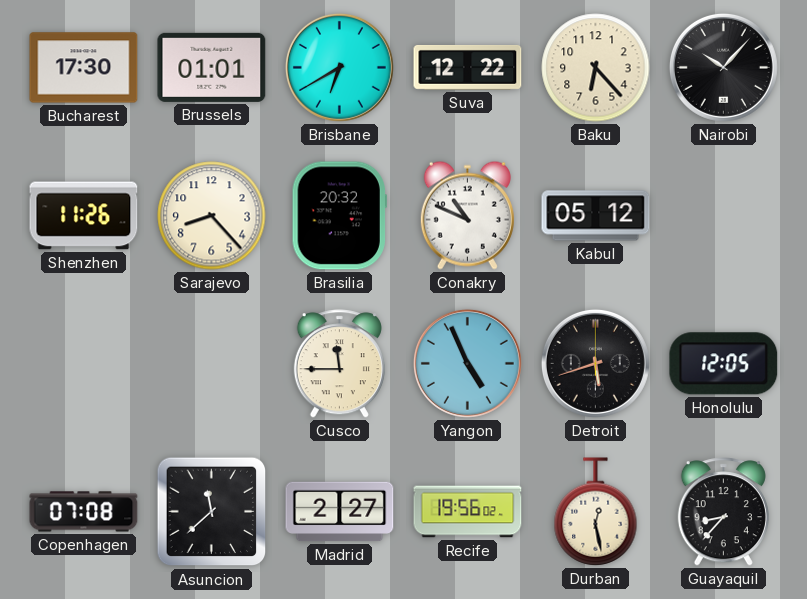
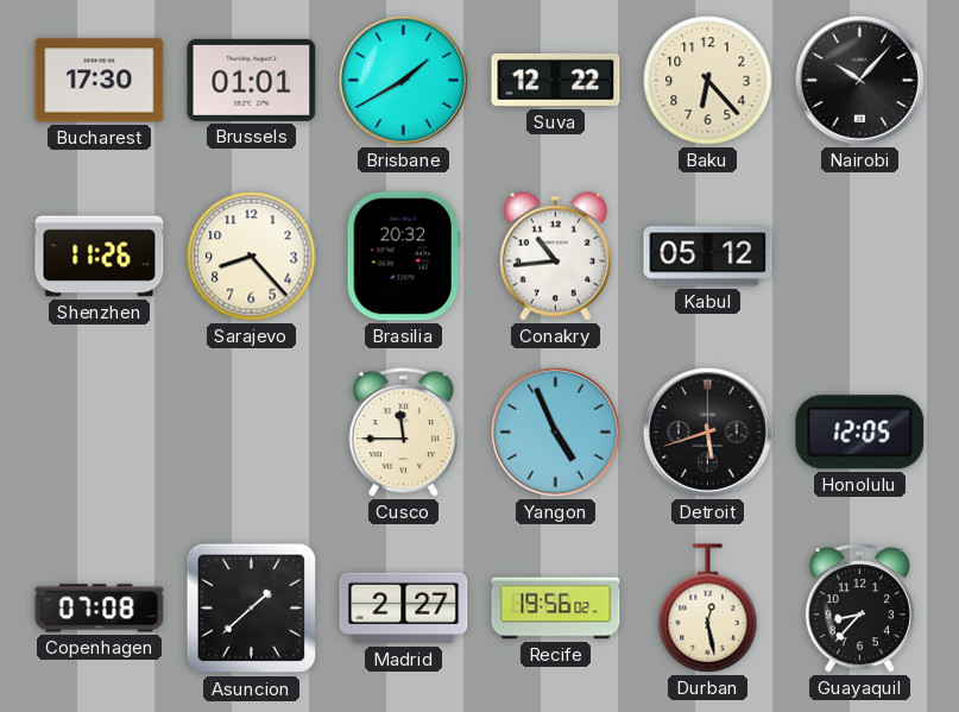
Brisbane: 6:40 -> 1:40 (403, 80)
Conakry: 10:49 -> 10:44 (555, 256)
Asuncion: 11:38 -> 1:38 (252, 609)
